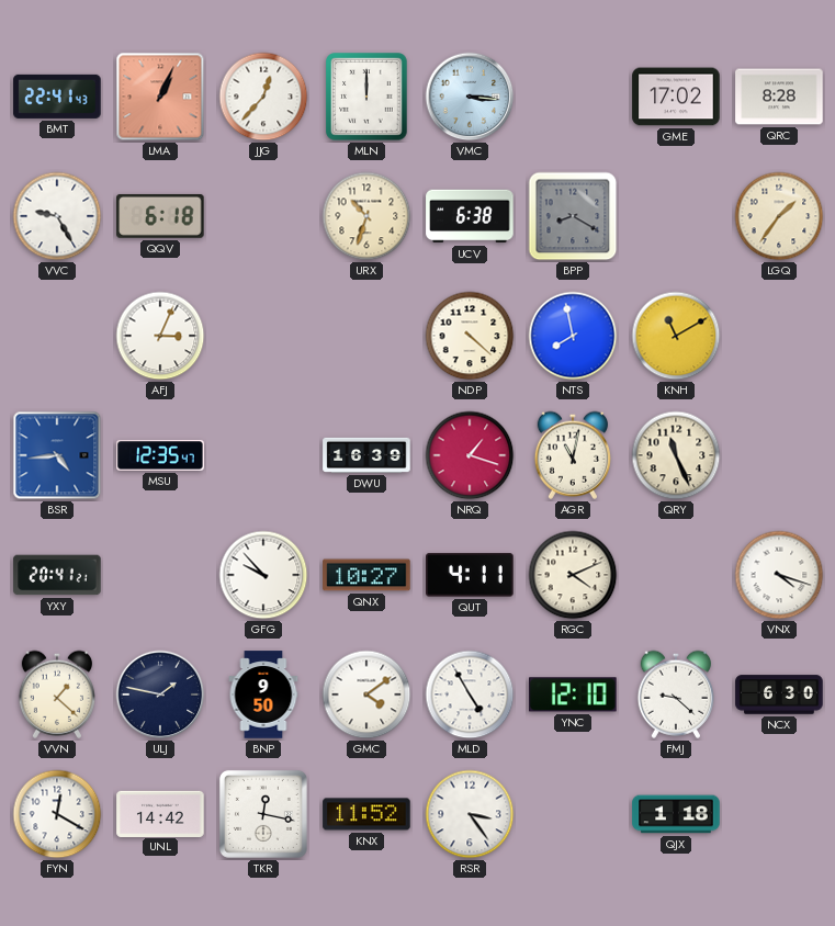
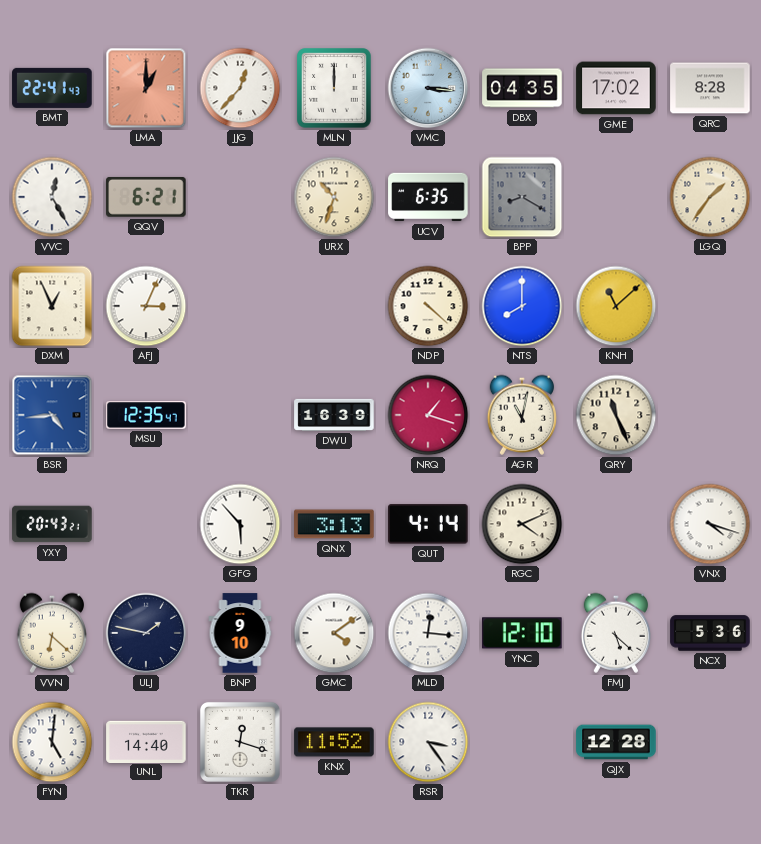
LMA: 1:04 -> 1:00 (146, 88)
DBX: none -> 04:35 (522, 88)
VVC: 9:25 -> 12:25 (52, 197)
QQV: 6:18 -> 6:21 (146, 197)
UCV: 6:38 -> 6:35 (428, 197)
DXM: none -> 12:56 (52, 306)
NTS: 7:58 -> 8:00 (522, 306)
KNH: 11:10 -> 11:08 (616, 306)
YXY: 20:41 -> 20:43 (52, 524)
GFG: 9:53 -> 5:53 (240, 524)
QNX: 10:27 -> 3:13 (334, 524)
QUT: 4:11 -> 4:14 (428, 524)
VVN: 1:22 -> 6:22 (51, 633)
BNP: 9:50 -> 9:10 (240, 633)
MLD: 4:55 -> 12:16 (428, 633)
FMJ: 9:22 -> 5:22 (615, 633)
NCX: 6:30 -> 5:36 (710, 633)
FYN: 12:20 -> 5:01 (52, 742)
UNL: 14:42 -> 14:40 (146, 741)
TKR: 12:17 -> 12:18 (240, 742)
QJX: 1:18 -> 12:28 (616, 742)
